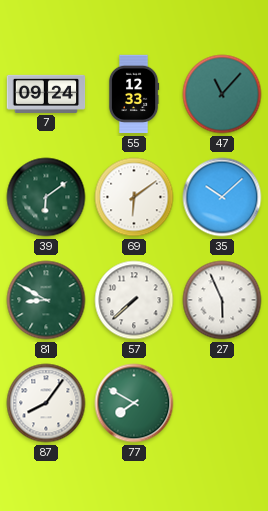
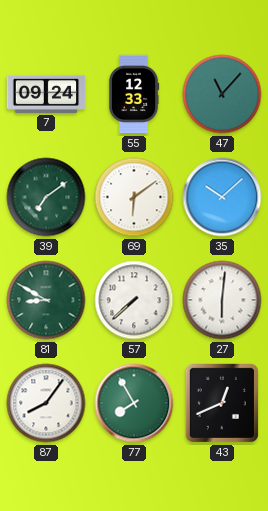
39: 6:09 -> 7:09 (46, 197)
27: 5:56 -> 6:01 (222, 300)
77: 7:50 -> 7:55 (134, 403)
43: none -> 12:41 (222, 403)
